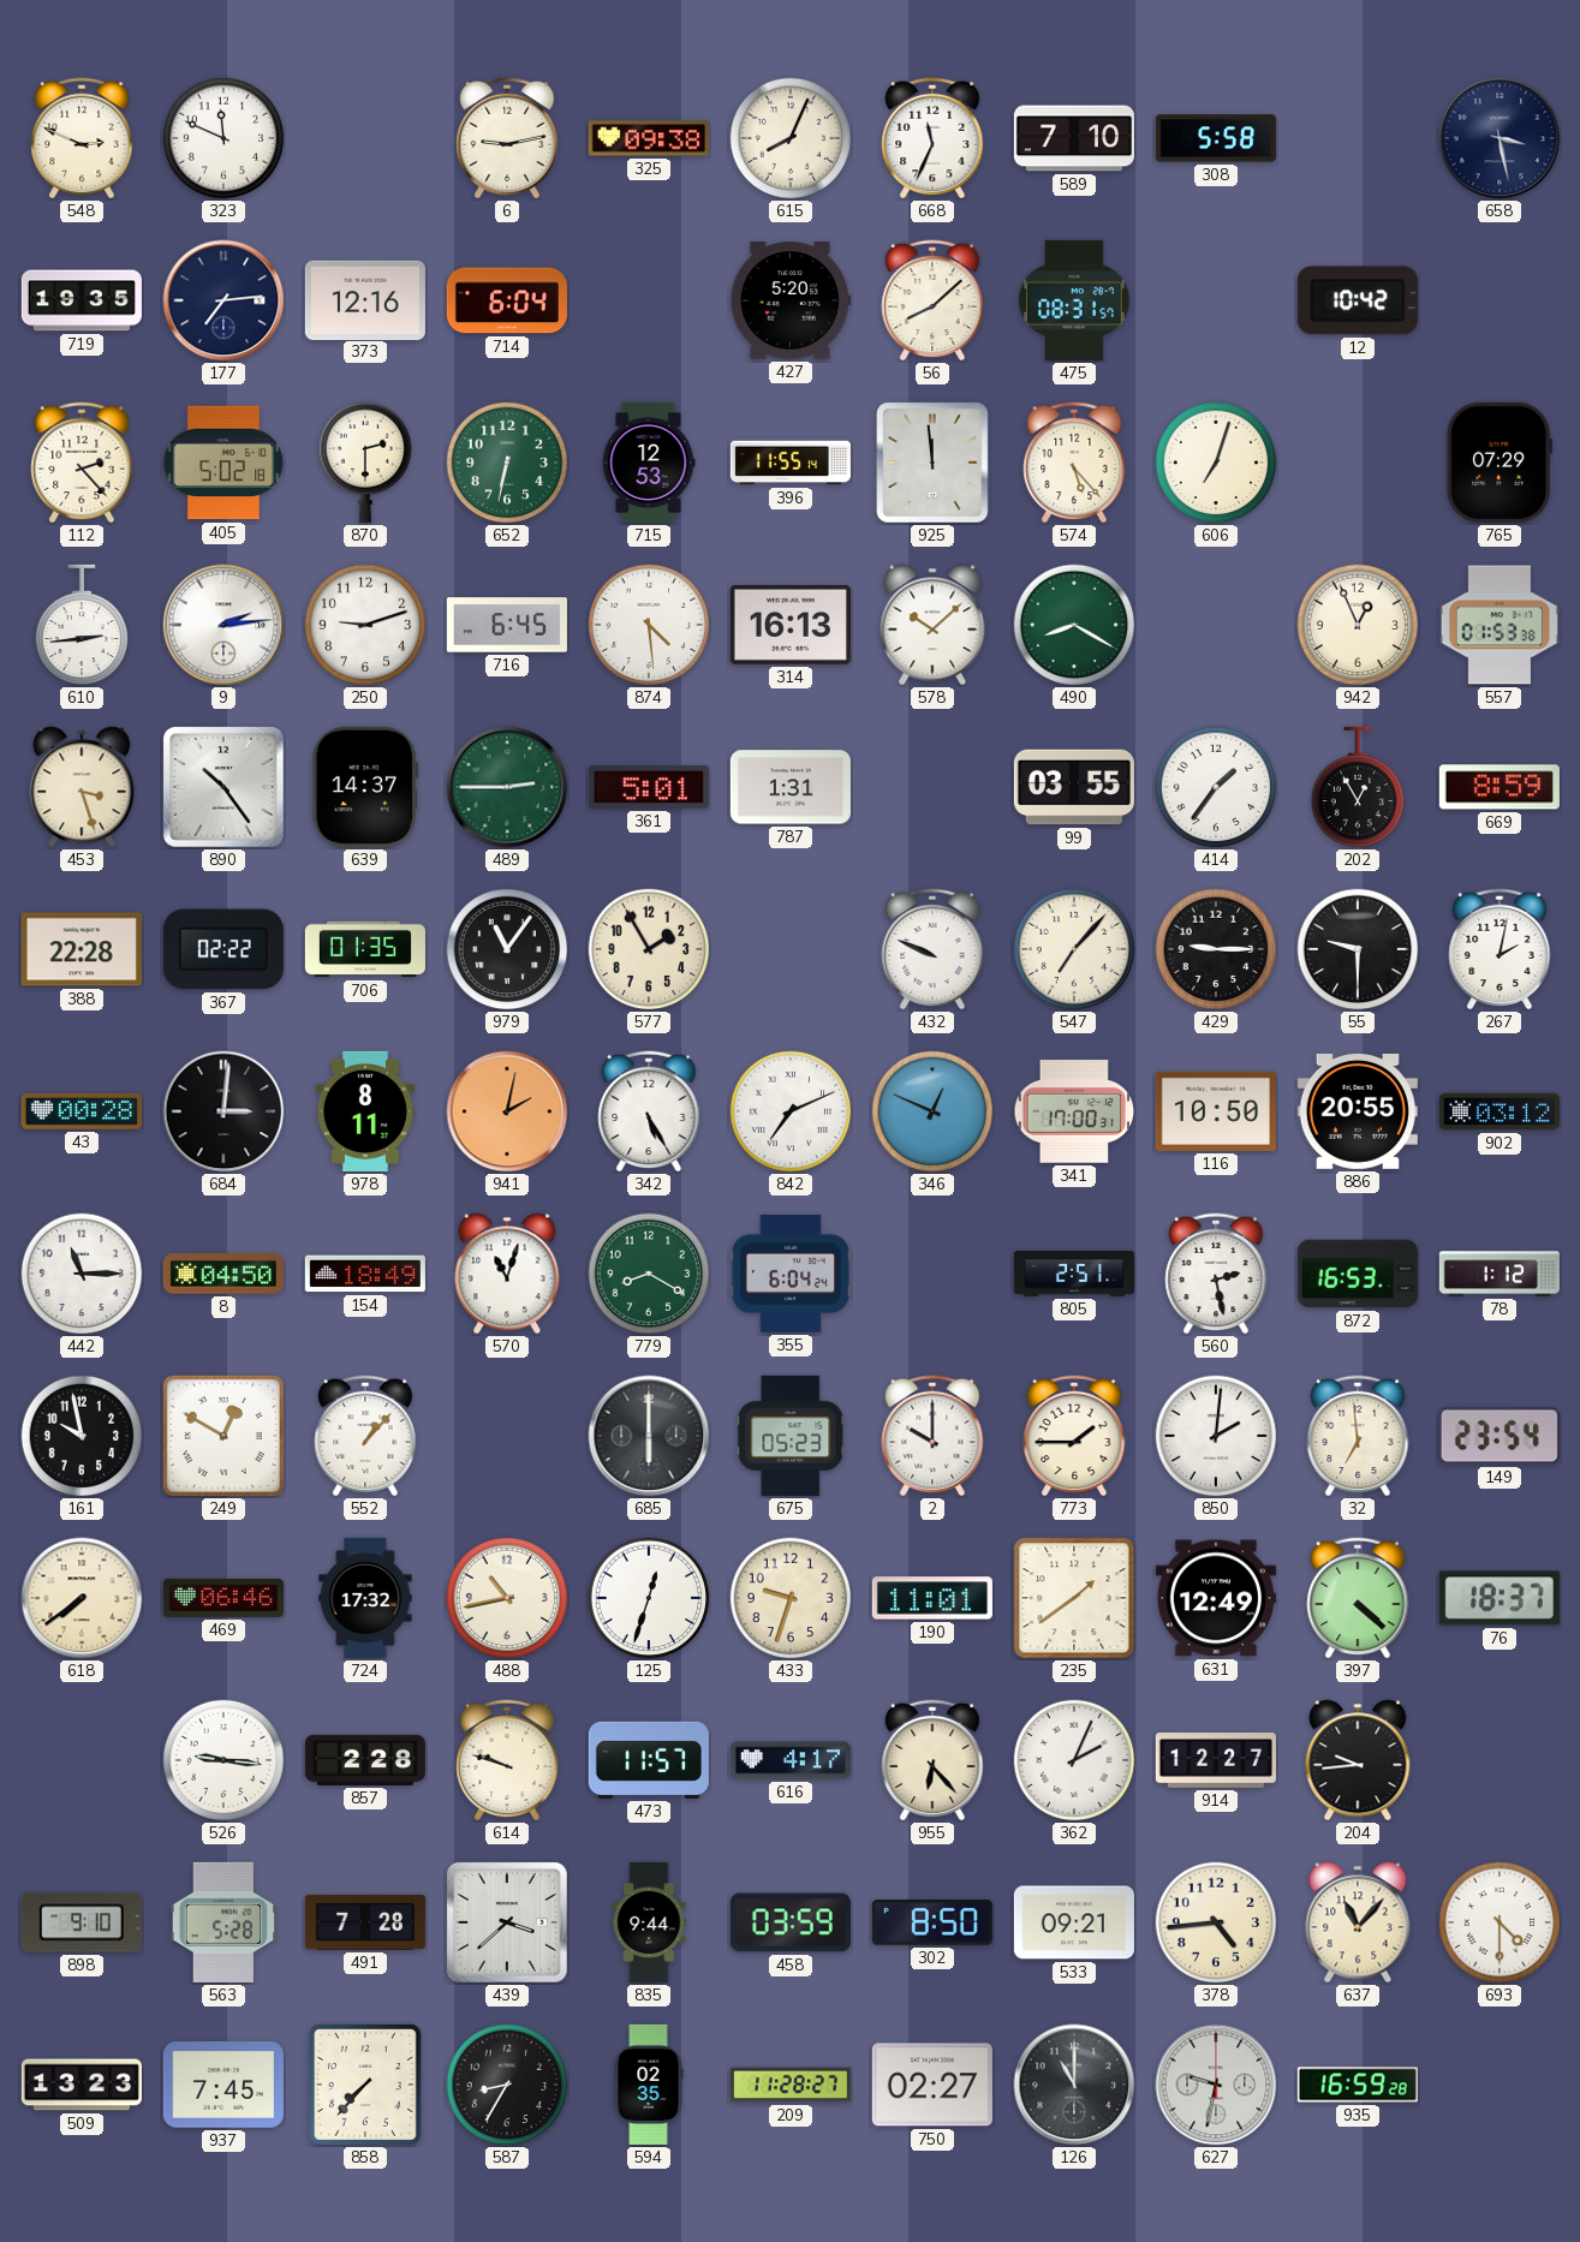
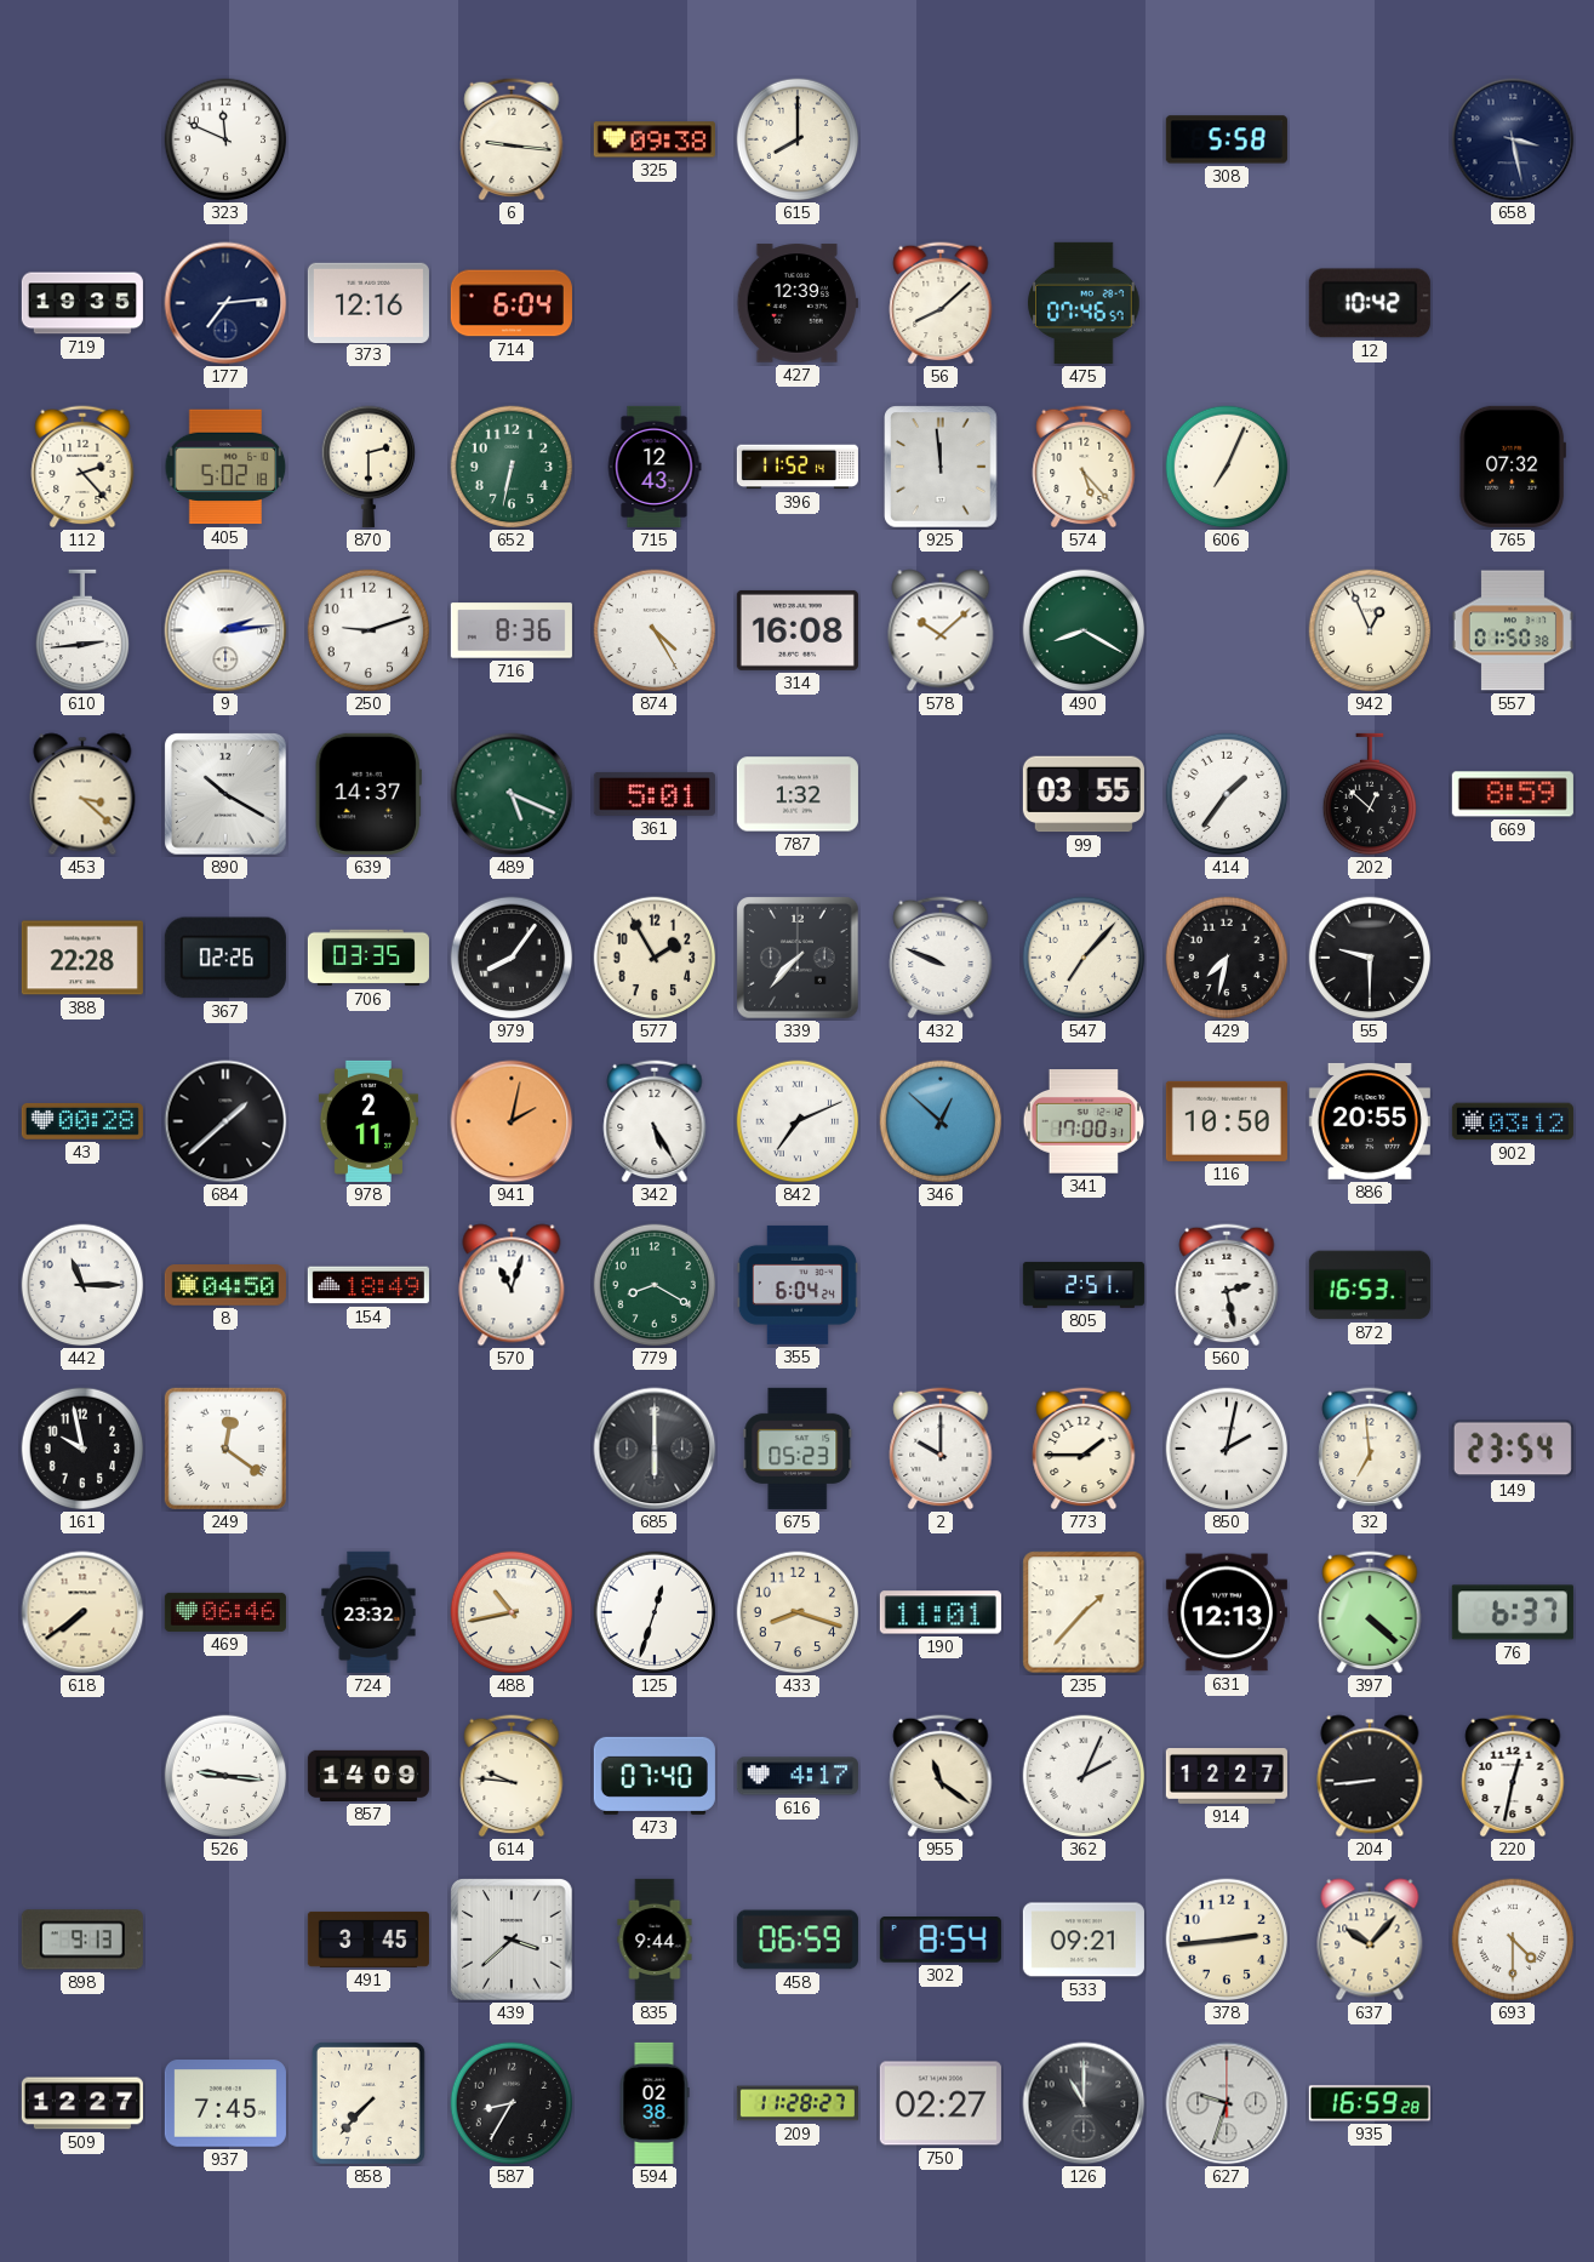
548: 2:49 -> none (82, 138)
6: 9:13 -> 9:16 (512, 139)
615: 8:04 -> 8:00 (798, 139)
668: 11:34 -> none (932, 138)
589: 7:10 -> none (1074, 138)
427: 5:20 -> 12:39 (798, 303)
475: 08:31 -> 07:46 (1084, 303)
715: 12:53 -> 12:43 (655, 467)
396: 11:55 -> 11:52 (798, 467)
606: 7:03 -> 7:04 (1227, 467)
765: 07:29 -> 07:32 (1512, 467)
716: 6:45 -> 8:36 (512, 630)
874: 4:29 -> 4:25 (655, 630)
314: 16:13 -> 16:08 (798, 630)
557: 01:53 -> 01:50 (1513, 630)
453: 3:27 -> 3:22 (82, 794)
890: 10:24 -> 10:20 (225, 794)
489: 2:45 -> 5:19 (512, 794)
787: 1:31 -> 1:32 (798, 794)
202: 12:55 -> 12:52 (1370, 794)
367: 02:22 -> 02:26 (225, 958)
706: 01:35 -> 03:35 (368, 958)
979: 11:06 -> 8:06 (512, 958)
339: none -> 7:37 (798, 958)
429: 9:15 -> 7:32 (1227, 958)
267: 2:02 -> none (1499, 949)
684: 3:01 -> 1:38 (225, 1121)
978: 8:11 -> 2:11 (367, 1121)
346: 12:49 -> 12:52 (941, 1121)
78: 1:12 -> none (1499, 1274)
249: 12:50 -> 12:21 (225, 1449)
552: 1:07 -> none (365, 1436)
850: 2:01 -> 2:02 (1227, 1449)
724: 17:32 -> 23:32 (368, 1612)
433: 9:33 -> 8:18 (798, 1612)
235: 1:39 -> 1:37 (1084, 1612)
631: 12:49 -> 12:13 (1227, 1612)
76: 18:37 -> 6:37 (1513, 1612)
857: 2:28 -> 14:09 (368, 1776)
614: 9:48 -> 9:46 (512, 1776)
473: 11:57 -> 07:40 (655, 1776)
955: 6:23 -> 11:21 (941, 1776)
204: 9:44 -> 8:44 (1370, 1776)
220: none -> 12:32 (1513, 1776)
898: 9:10 -> 9:13 (82, 1940)
563: 5:28 -> none (223, 1922)
491: 7:28 -> 3:45 (368, 1940)
458: 03:59 -> 06:59 (798, 1940)
302: 8:50 -> 8:54 (941, 1941)
378: 4:44 -> 2:44 (1227, 1940)
637: 11:07 -> 10:07 (1370, 1940)
509: 13:23 -> 12:27 (82, 2103)
594: 02:35 -> 02:38 (655, 2103)
627: 9:32 -> 9:33 (1227, 2103)
